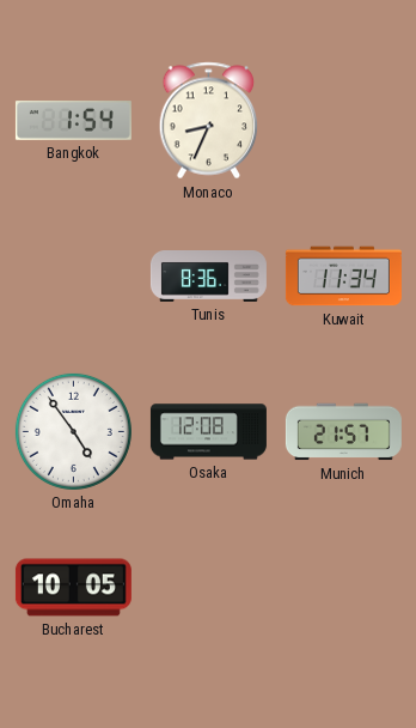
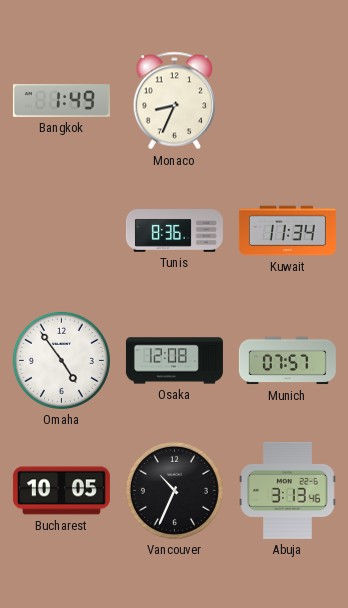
Bangkok: 1:54 -> 1:49 (61, 101)
Munich: 21:57 -> 07:57 (287, 361)
Vancouver: none -> 10:34 (174, 490)
Abuja: none -> 3:13 (288, 490)
